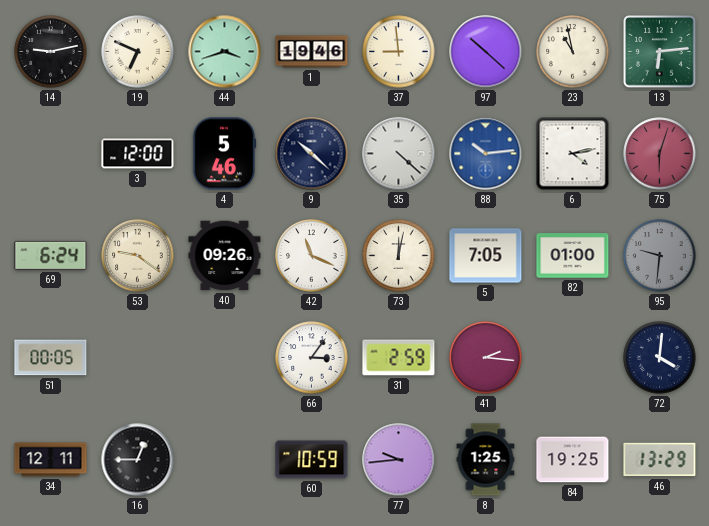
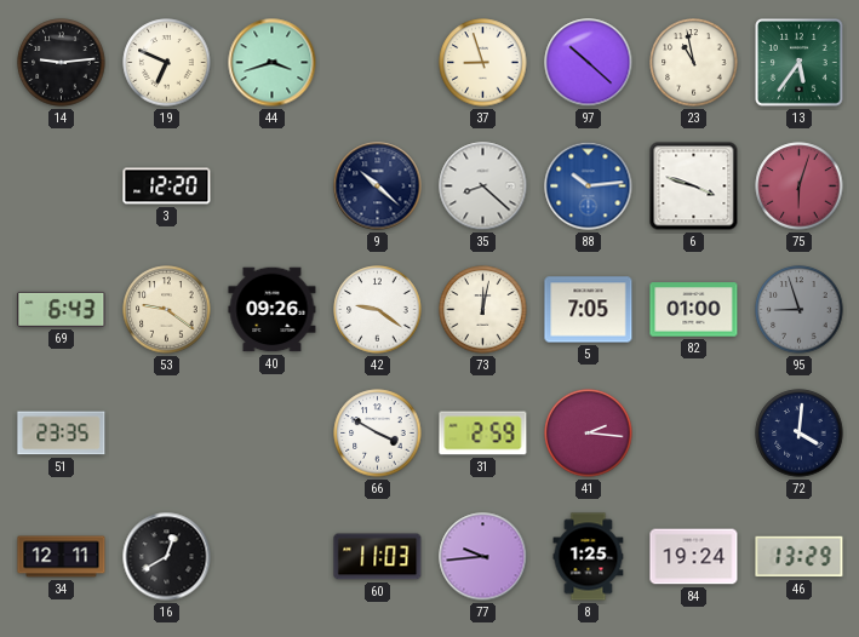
14: 9:13 -> 9:14 (62, 63)
1: 19:46 -> none (312, 52)
37: 8:59 -> 8:57 (483, 63)
13: 6:14 -> 5:36 (800, 63)
3: 12:00 -> 12:20 (167, 186)
4: 5:46 -> none (224, 154)
35: 4:22 -> 8:22 (483, 186)
6: 4:13 -> 3:48 (694, 186)
69: 6:24 -> 6:43 (62, 309)
42: 11:19 -> 9:21 (378, 310)
95: 9:31 -> 8:57 (800, 310)
51: 00:05 -> 23:35 (62, 434)
66: 3:06 -> 3:50 (378, 434)
16: 12:45 -> 12:40 (167, 557)
60: 10:59 -> 11:03 (378, 557)
84: 19:25 -> 19:24 (694, 557)
